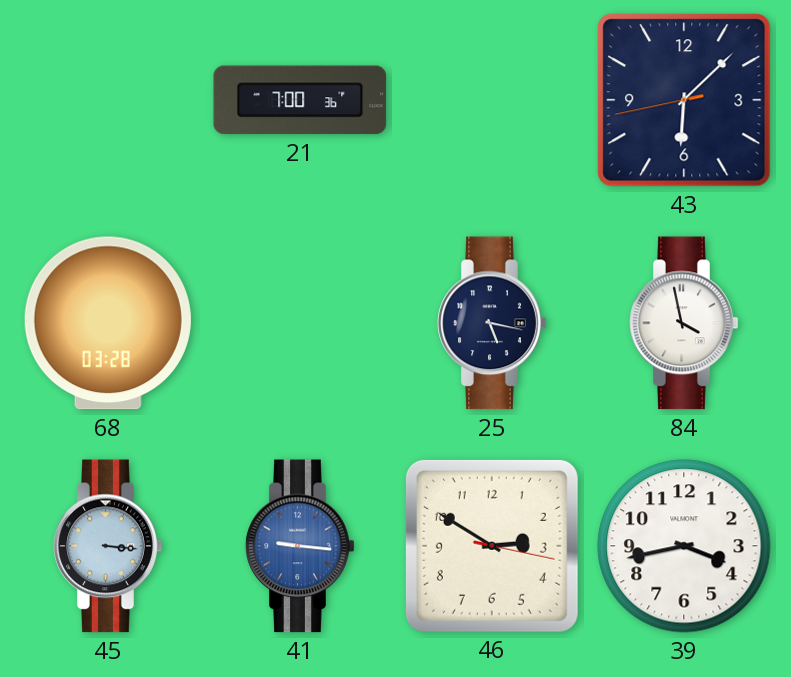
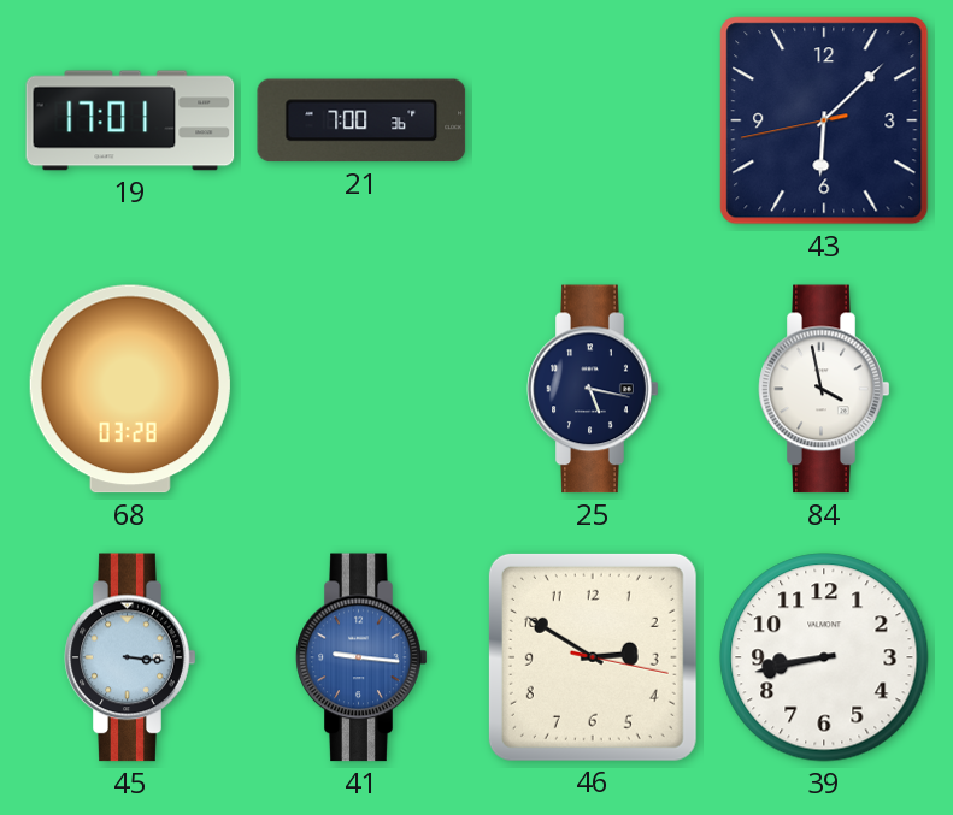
19: none -> 17:01 (130, 120)
39: 3:43 -> 8:43 (824, 657)
